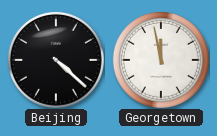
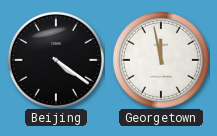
Beijing: 4:22 -> 4:21 (56, 60)
